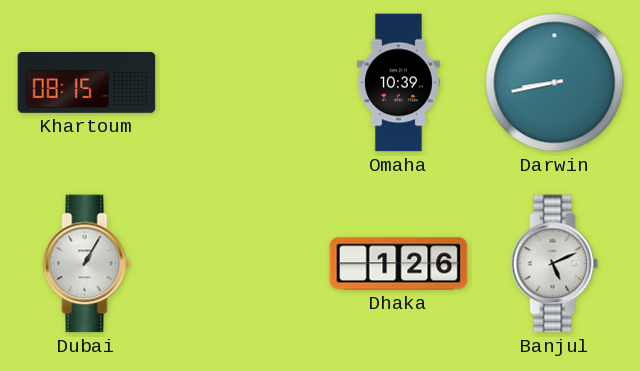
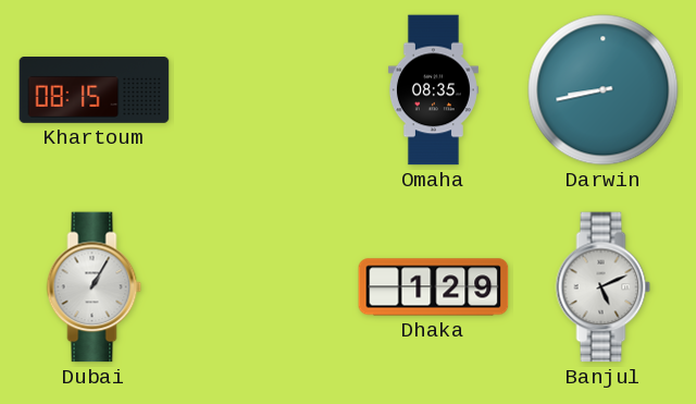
Omaha: 10:39 -> 08:35 (433, 90)
Dhaka: 1:26 -> 1:29 (434, 287)
